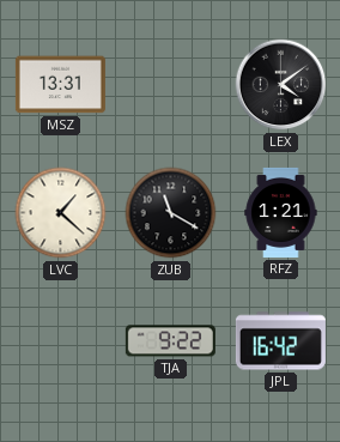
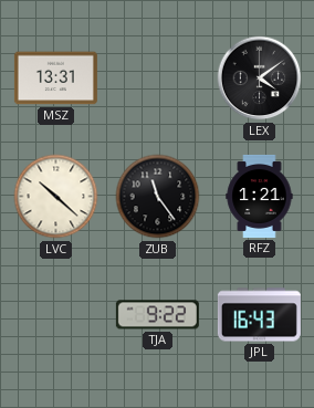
LVC: 1:22 -> 10:22 (56, 197)
ZUB: 11:20 -> 11:24 (158, 197)
JPL: 16:42 -> 16:43 (259, 315)
